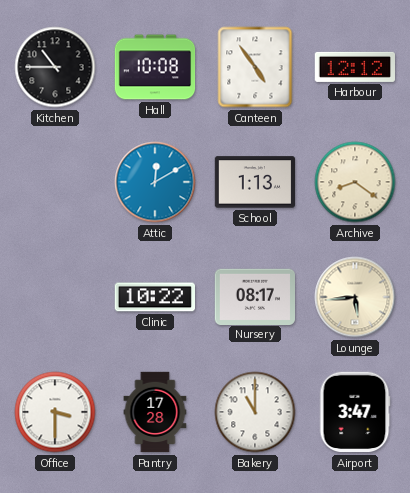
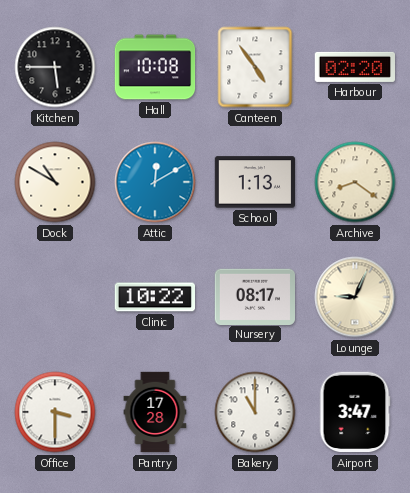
Kitchen: 10:45 -> 5:45 (55, 67)
Harbour: 12:12 -> 02:20 (354, 67)
Dock: none -> 10:50 (55, 182)
Lounge: 5:44 -> 9:04 (355, 297)
